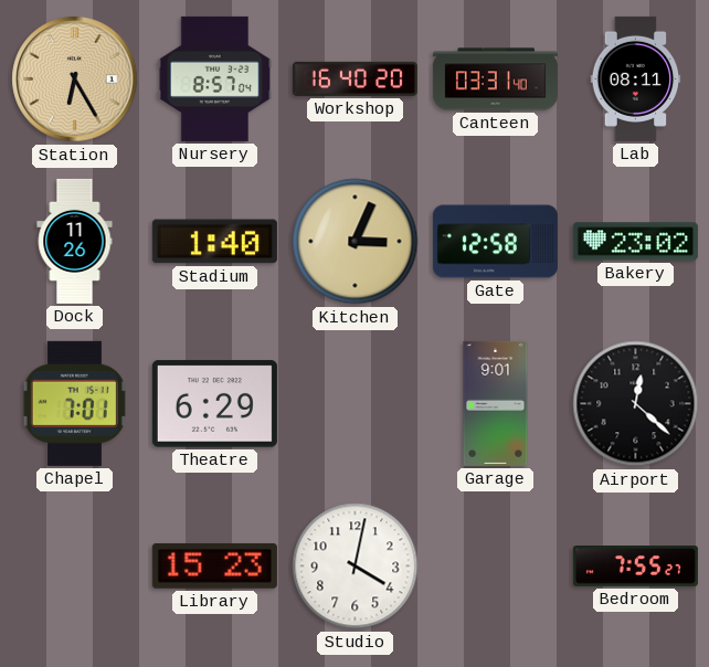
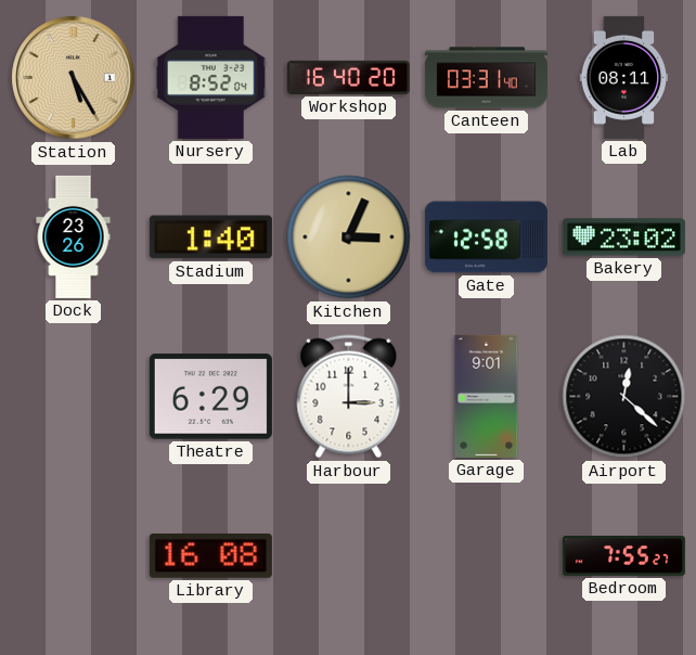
Station: 6:25 -> 5:25 (74, 78)
Nursery: 8:57 -> 8:52 (211, 77)
Dock: 11:26 -> 23:26 (74, 236)
Chapel: 7:01 -> none (74, 403)
Harbour: none -> 3:00 (349, 397)
Library: 15:23 -> 16:08 (210, 555)
Studio: 4:02 -> none (356, 567)
